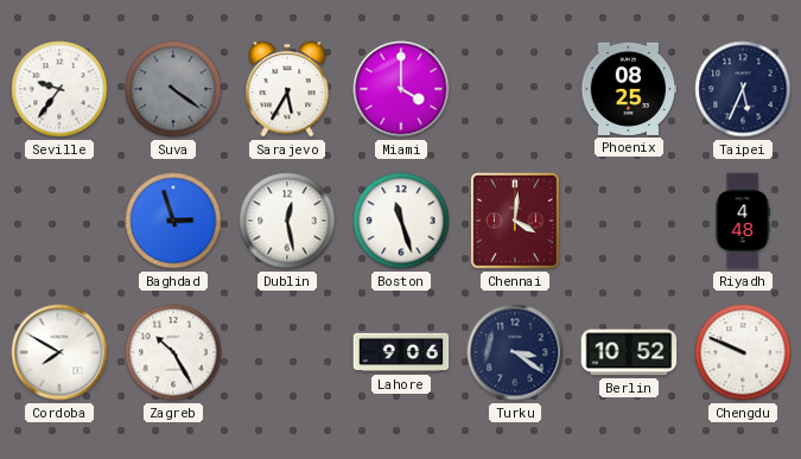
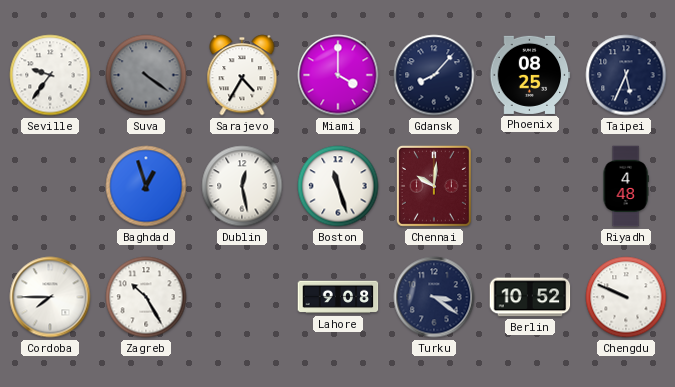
Sarajevo: 5:35 -> 4:35 (242, 75)
Gdansk: none -> 8:07 (434, 75)
Baghdad: 2:57 -> 12:57 (146, 186)
Chennai: 4:01 -> 10:01 (434, 186)
Cordoba: 7:50 -> 7:45 (50, 297)
Lahore: 9:06 -> 9:08 (338, 297)
